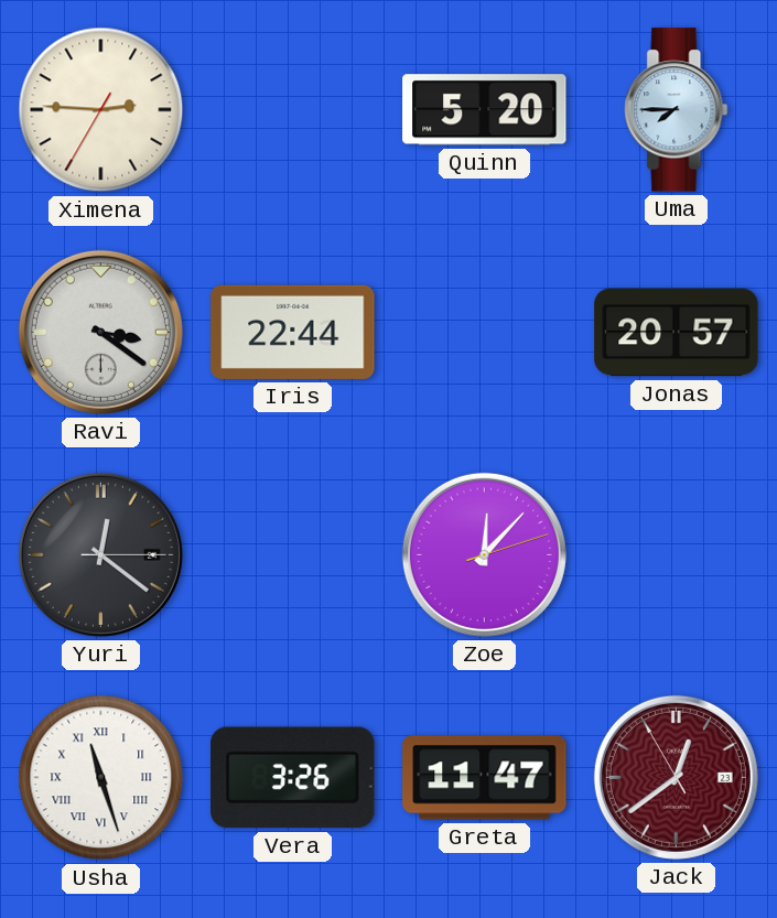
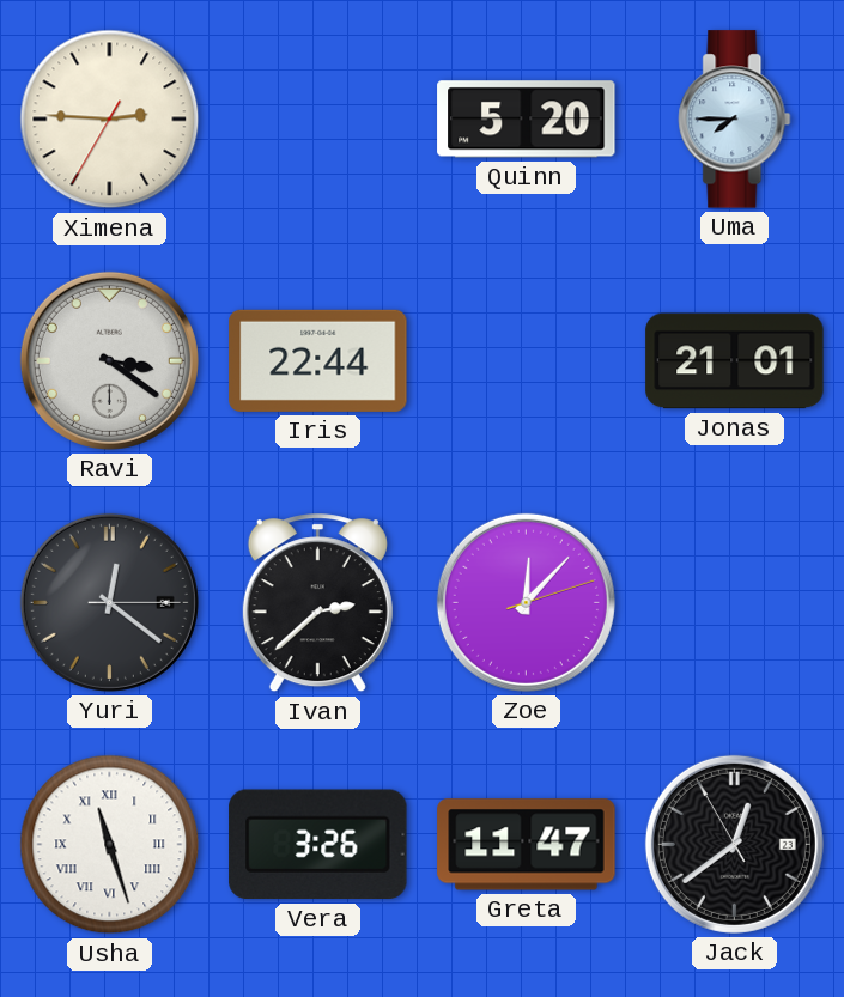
Jonas: 20:57 -> 21:01 (735, 361)
Ivan: none -> 2:38 (317, 603)
Jack dial: burgundy -> black (734, 844)
